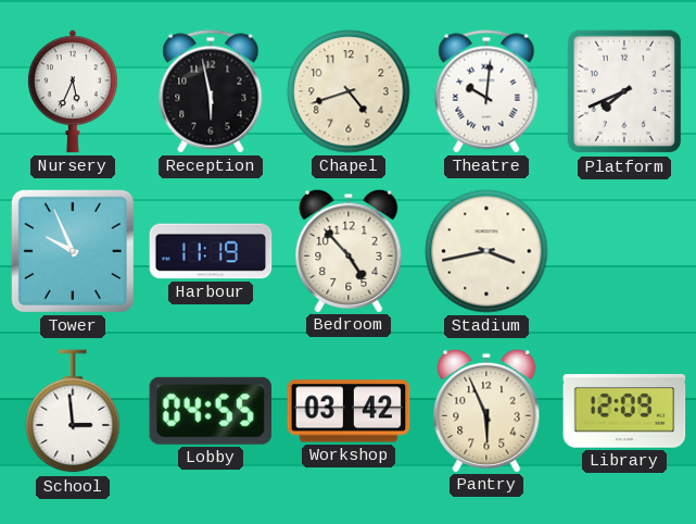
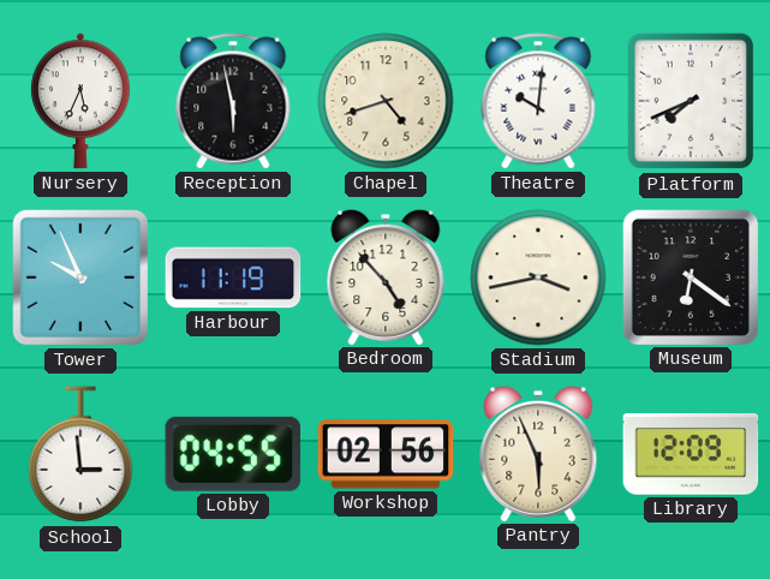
Museum: none -> 6:21 (690, 276)
Workshop: 03:42 -> 02:56 (386, 454)
